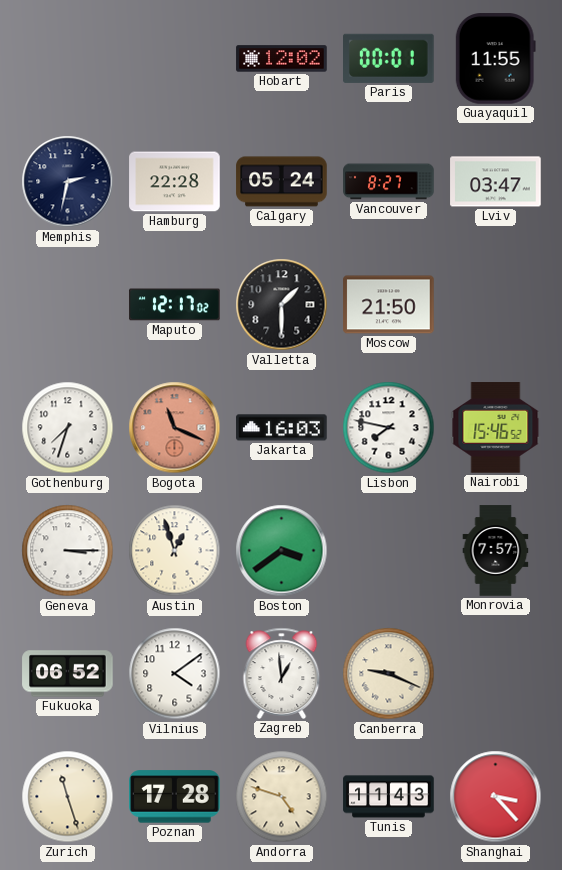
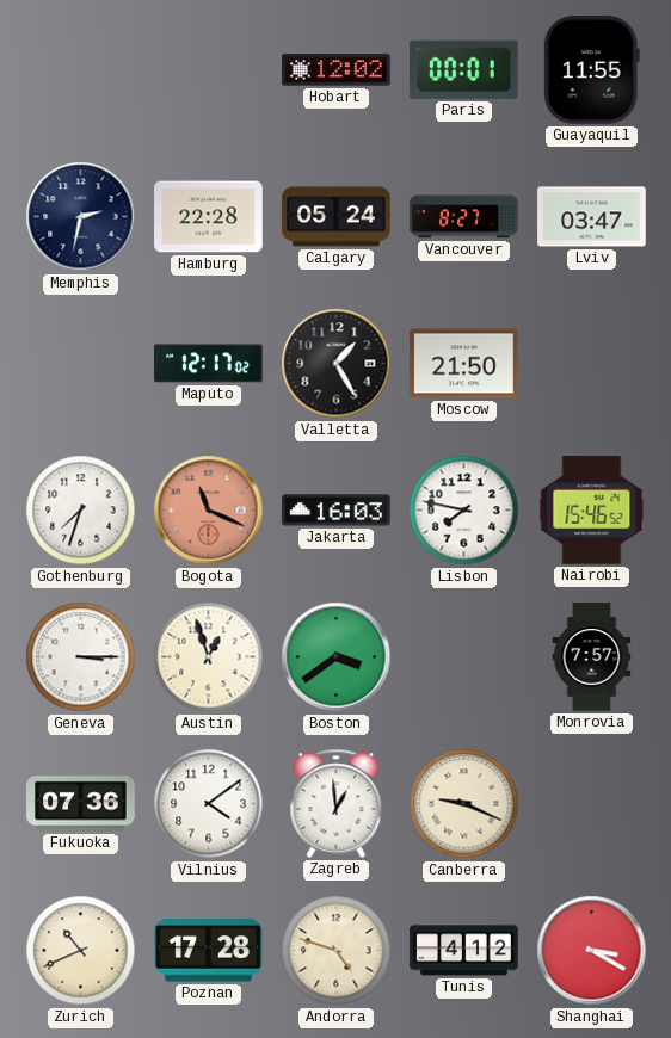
Valletta: 1:30 -> 1:25 (337, 364)
Fukuoka: 06:52 -> 07:36 (81, 804)
Zurich: 11:27 -> 10:41 (81, 951)
Tunis: 11:43 -> 4:12 (464, 951)
Shanghai: 3:23 -> 3:20 (592, 951)
